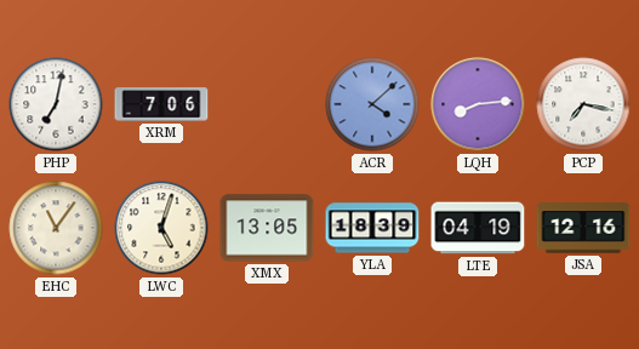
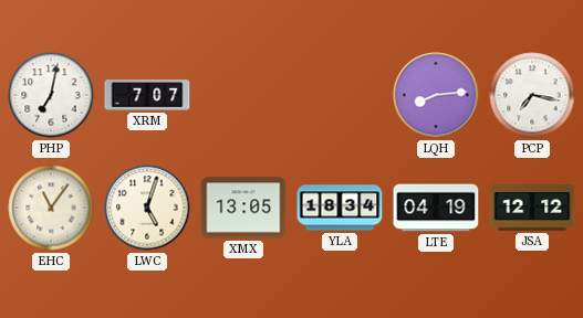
XRM: 7:06 -> 7:07 (147, 95)
ACR: 4:08 -> none (372, 104)
YLA: 18:39 -> 18:34 (340, 208)
JSA: 12:16 -> 12:12 (532, 208)
